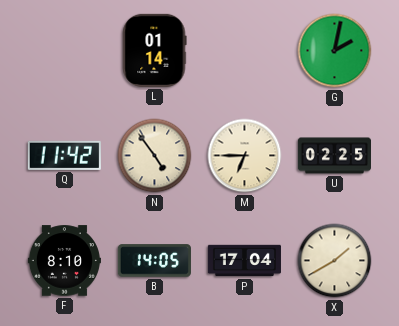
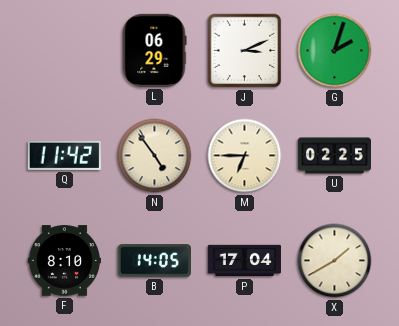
L: 01:14 -> 06:29 (155, 50)
J: none -> 3:11 (245, 51)
G: 2:02 -> 2:03 (335, 51)
